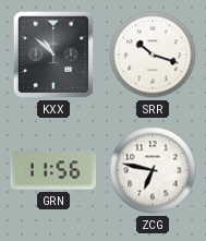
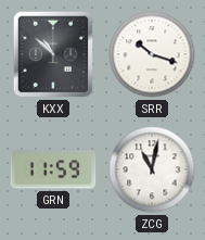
GRN: 11:56 -> 11:59 (53, 169)
ZCG: 6:47 -> 11:02 (152, 169)
